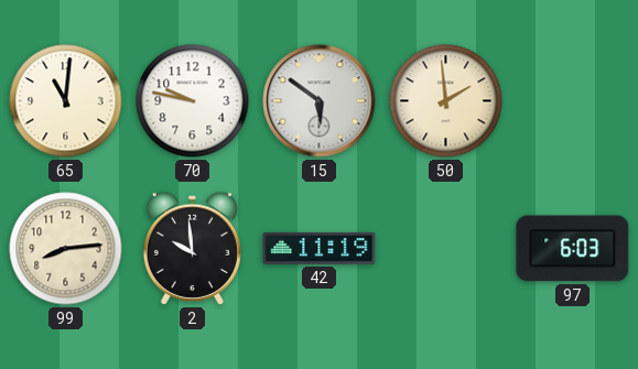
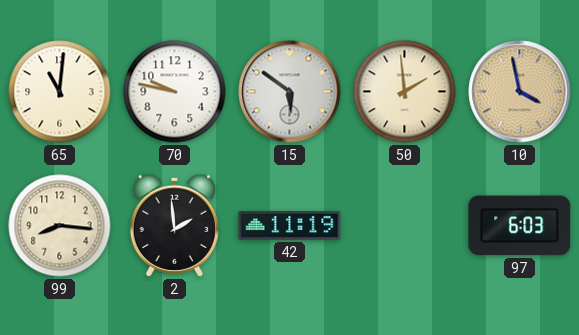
10: none -> 3:58 (520, 92)
99: 8:14 -> 8:16 (60, 226)
2: 9:59 -> 1:59 (174, 225)
